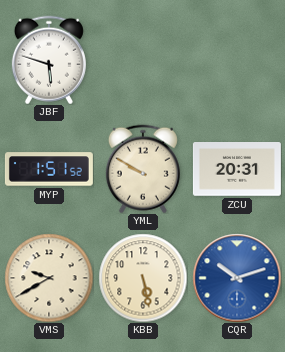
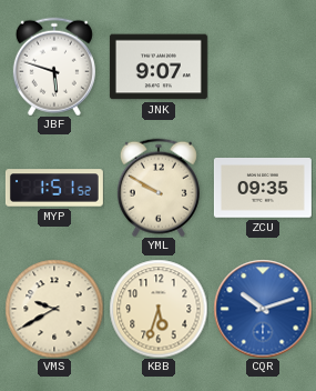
JNK: none -> 9:07 (159, 67)
ZCU: 20:31 -> 09:35 (263, 188)
KBB: 5:28 -> 5:33 (159, 309)
